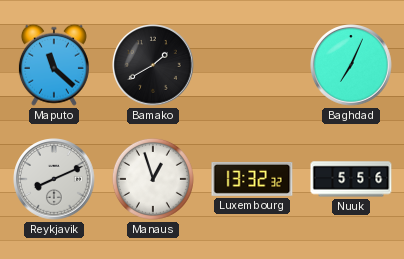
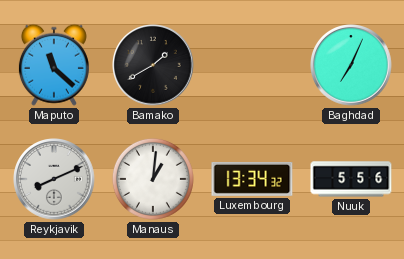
Manaus: 12:57 -> 1:01 (153, 179)
Luxembourg: 13:32 -> 13:34 (252, 179)
